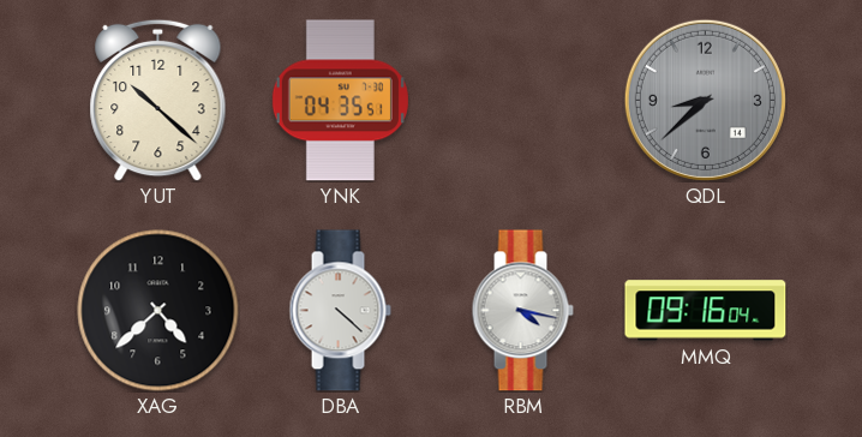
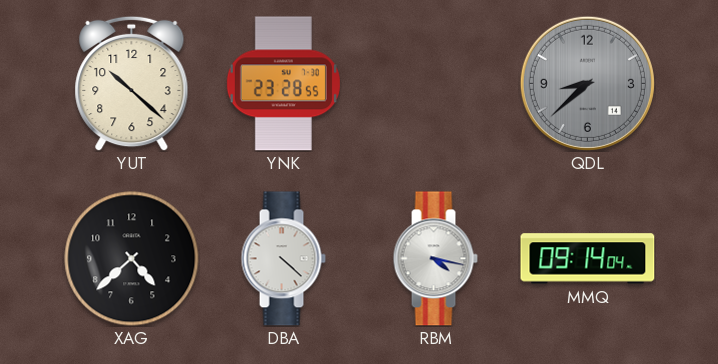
YNK: 04:35 -> 23:28 (283, 84)
MMQ: 09:16 -> 09:14 (588, 259)
